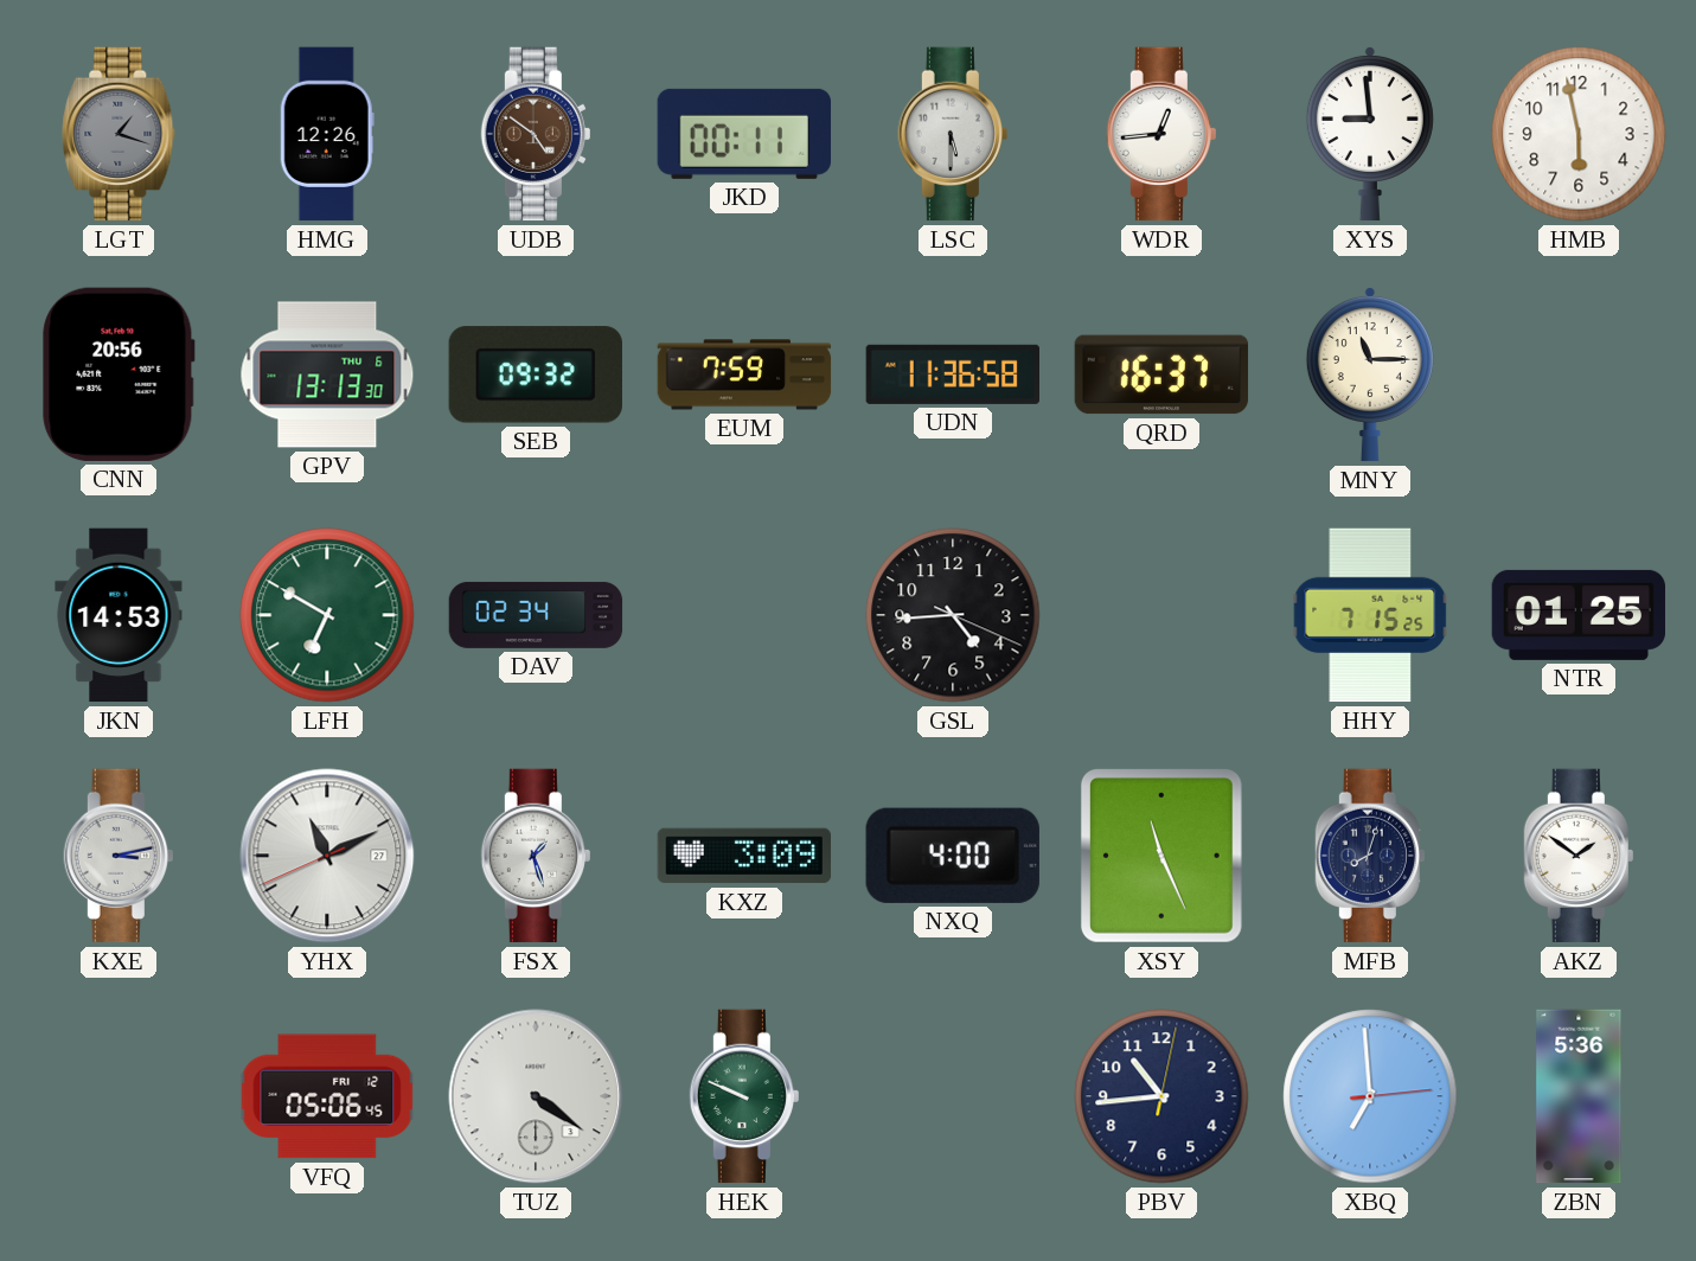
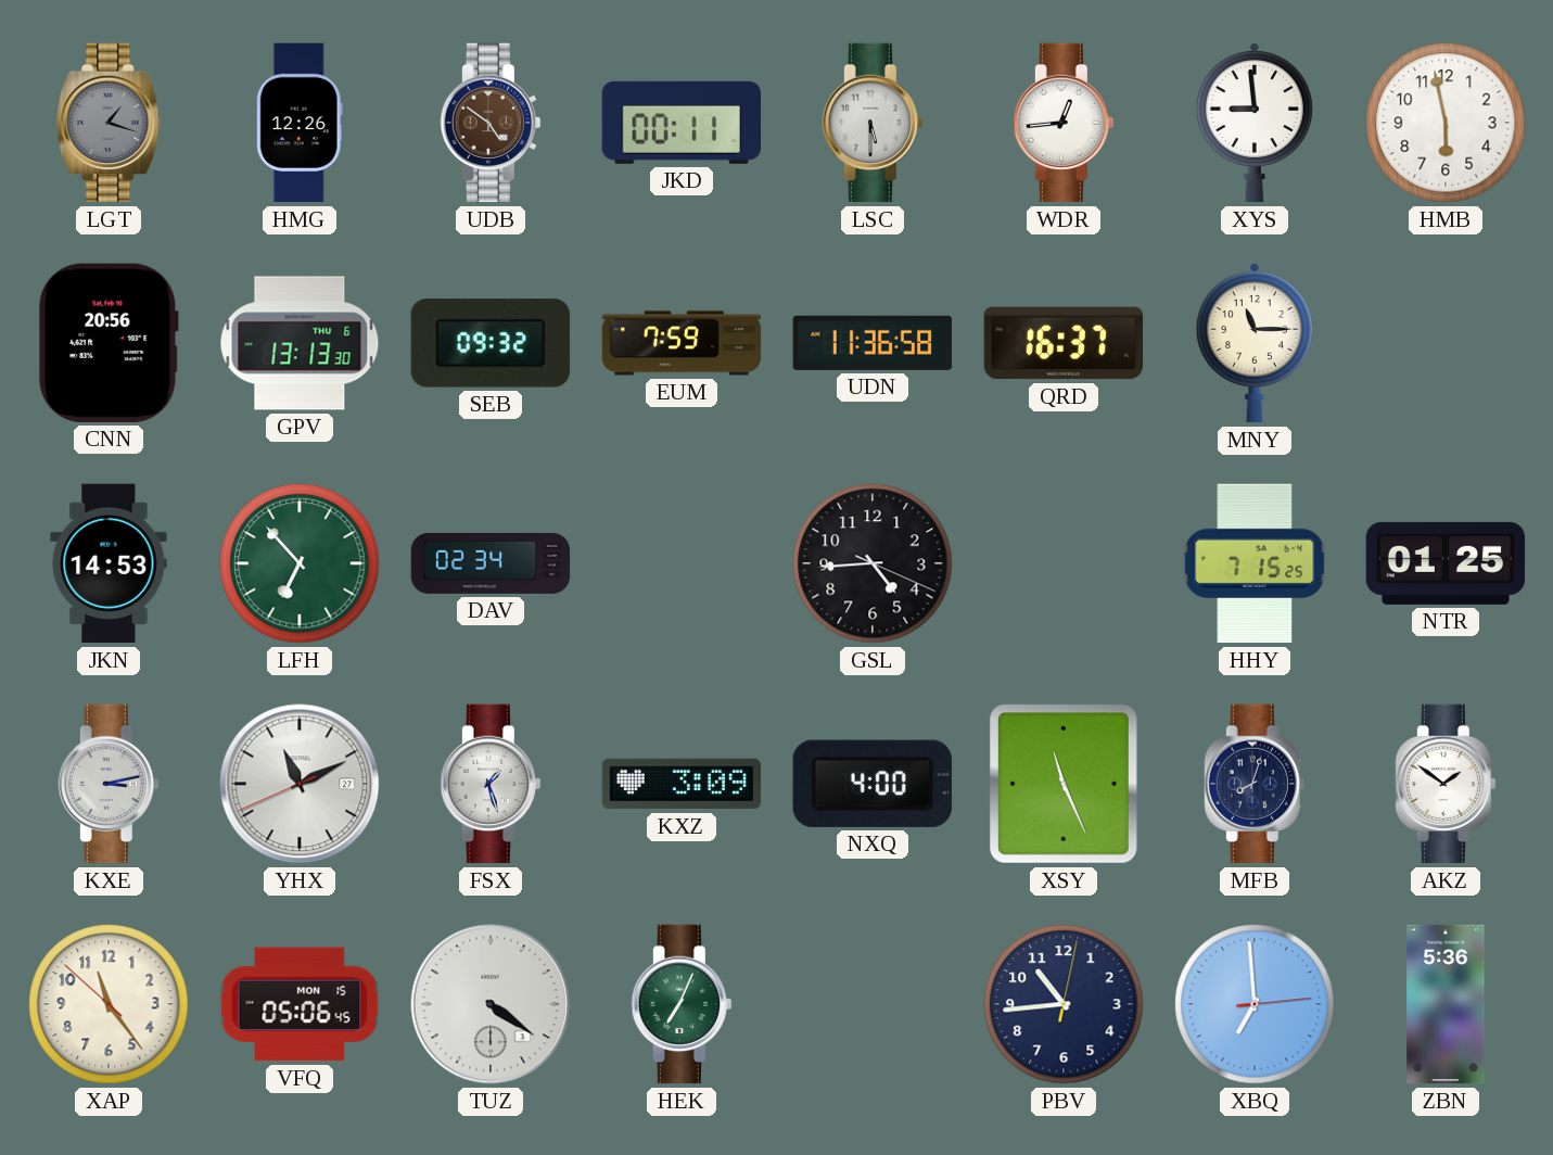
LFH: 6:50 -> 6:53 (300, 563)
XAP: none -> 11:23 (109, 1004)
VFQ date: FRI 12 -> MON 15 (300, 1004)
HEK: 9:49 -> 7:04 (682, 1004)
